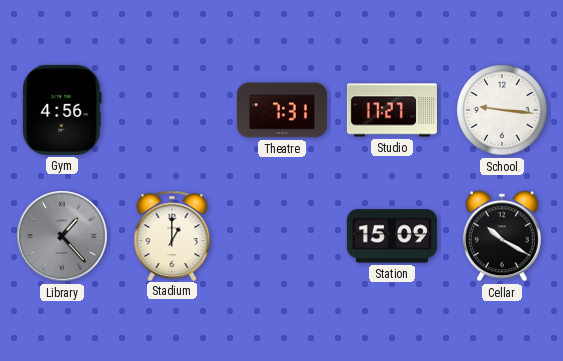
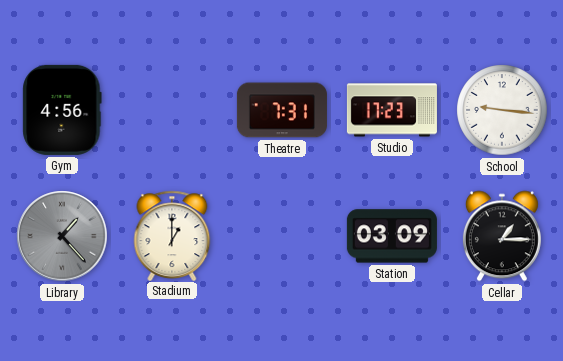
Studio: 17:27 -> 17:23 (392, 110)
Station: 15:09 -> 03:09 (392, 236)
Cellar: 10:20 -> 1:15 (502, 236)
